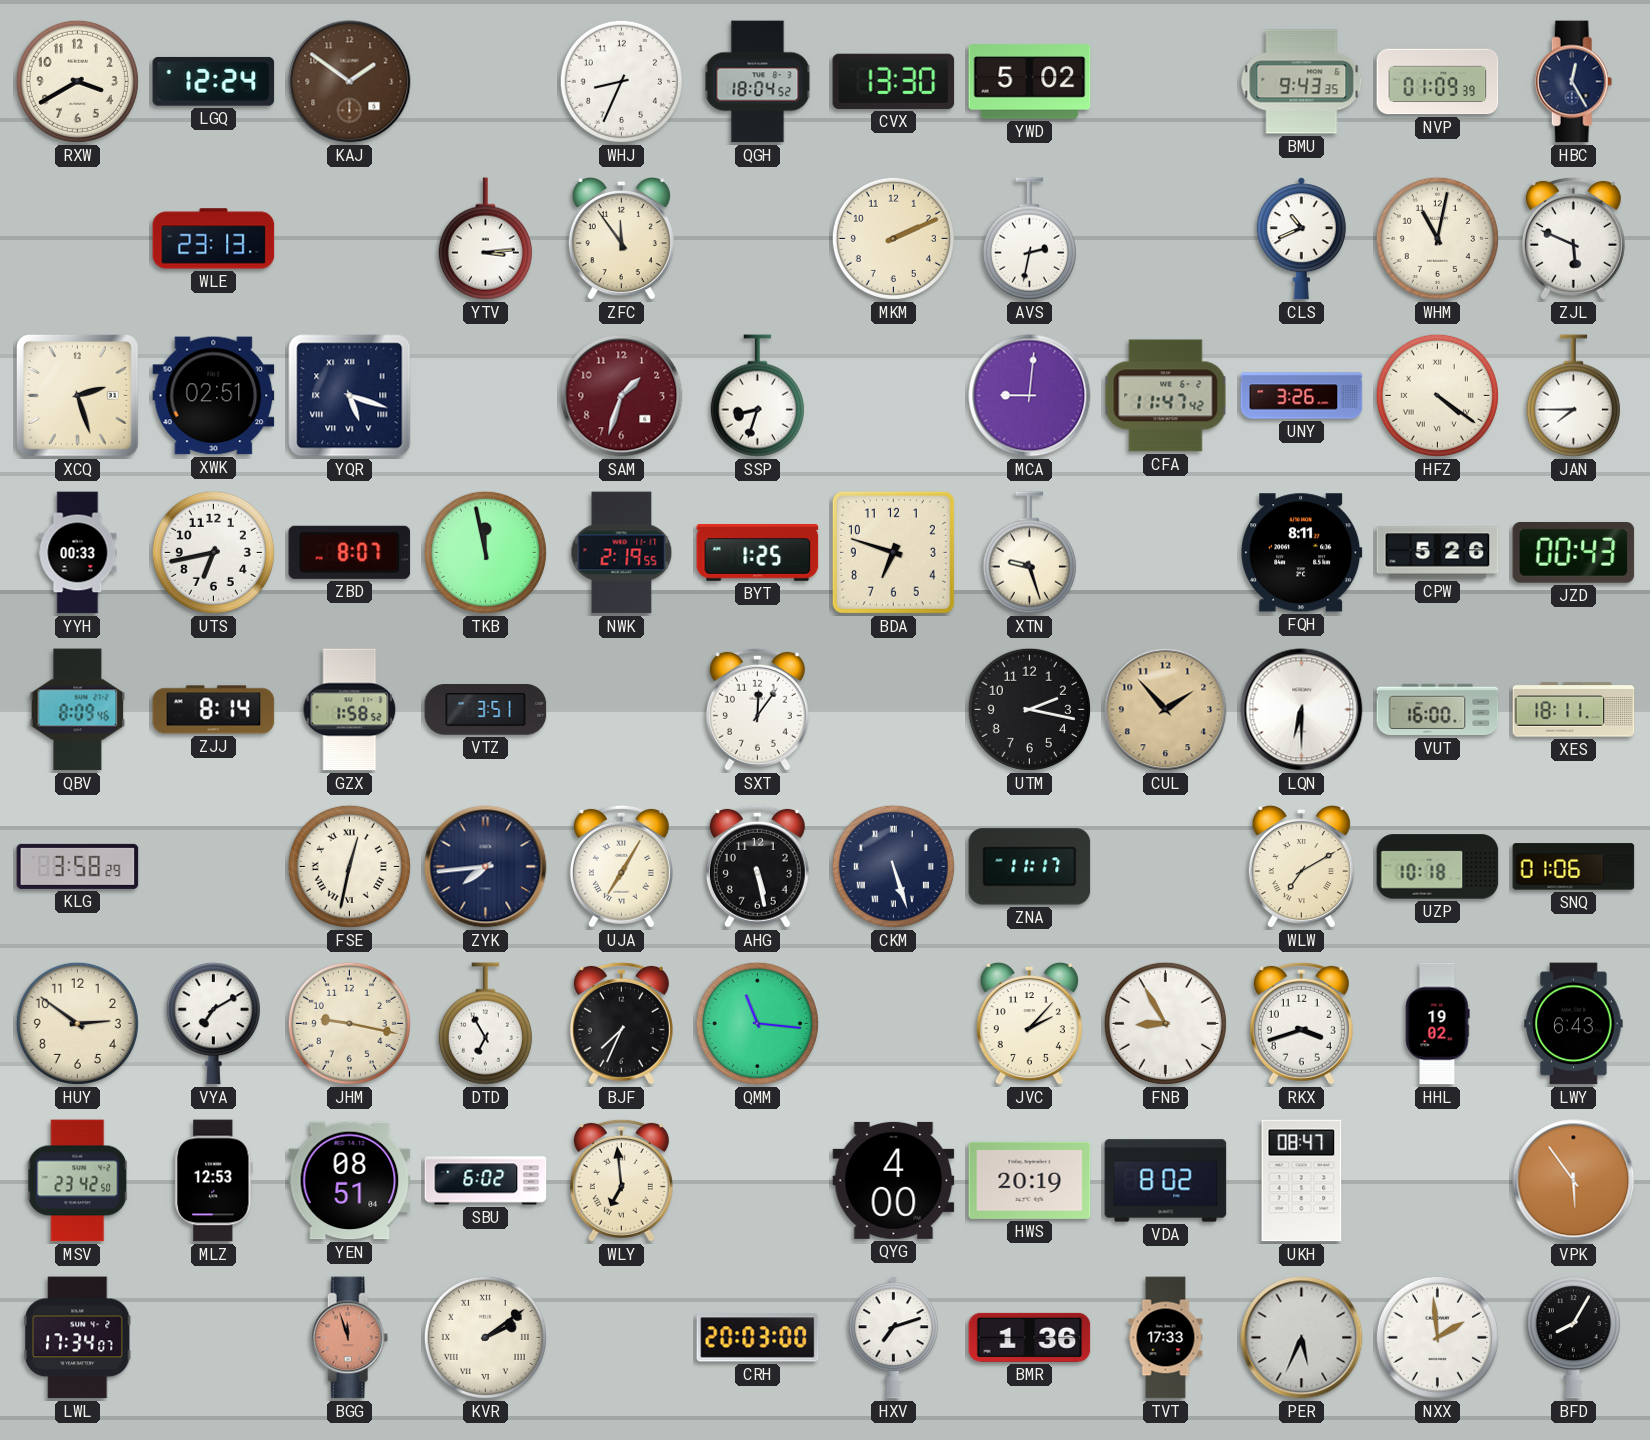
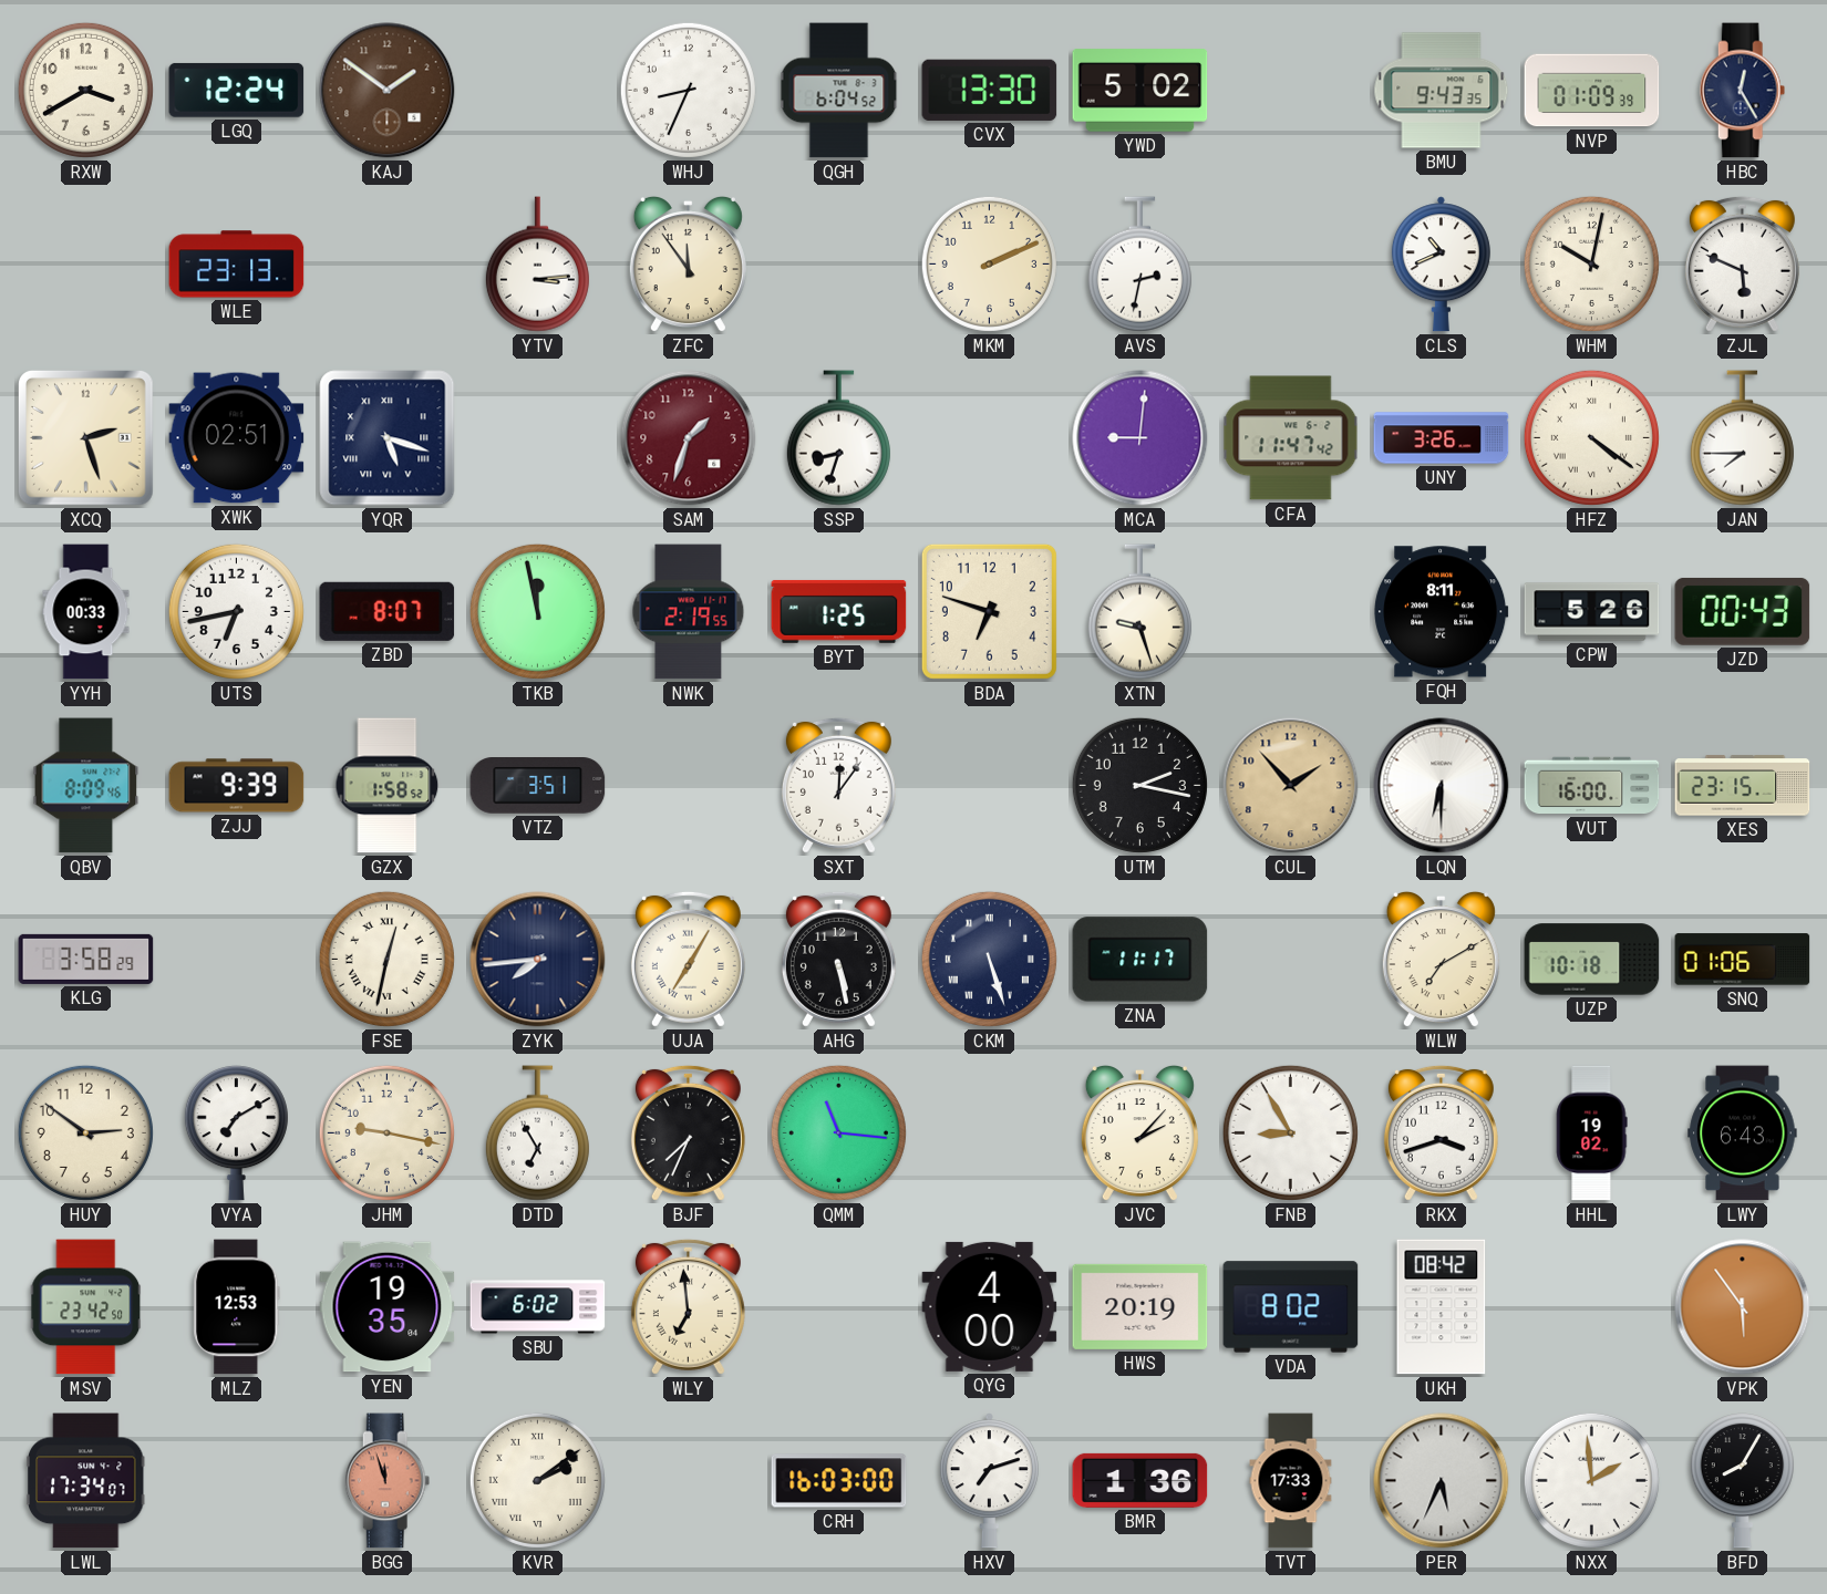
QGH: 18:04 -> 6:04 (839, 91)
WHM: 11:02 -> 10:02 (1591, 263)
ZJJ: 8:14 -> 9:39 (237, 786)
XES: 18:11 -> 23:15 (1743, 786)
YEN: 08:51 -> 19:35 (388, 1307)
UKH: 08:47 -> 08:42 (1442, 1307)
CRH: 20:03 -> 16:03 (839, 1481)
